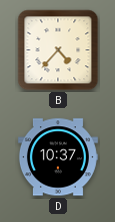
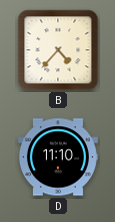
D: 10:37 -> 11:10 (58, 157)
